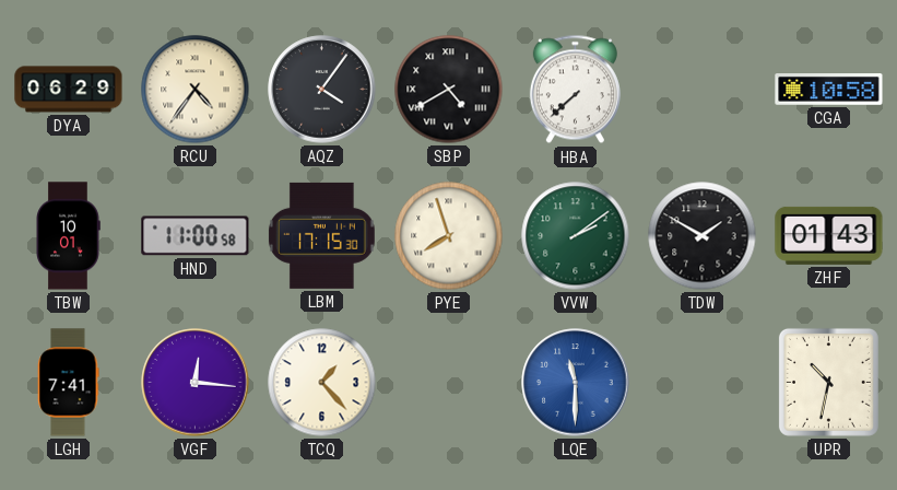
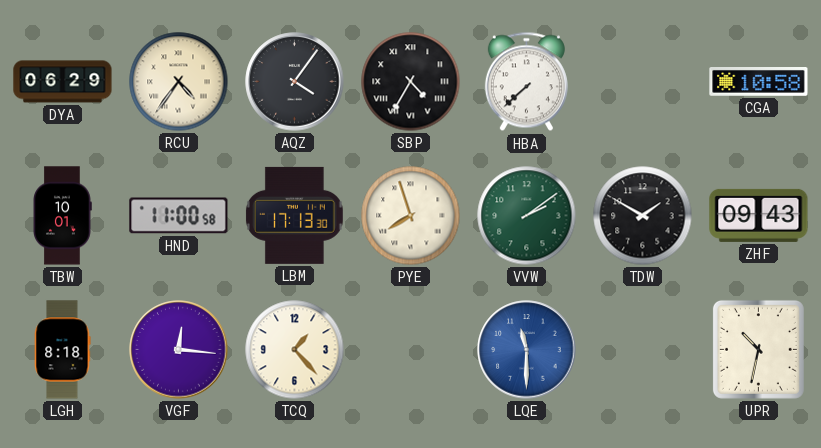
SBP: 4:40 -> 4:35 (411, 82)
LBM: 17:15 -> 17:13 (294, 215)
ZHF: 01:43 -> 09:43 (759, 215)
LGH: 7:41 -> 8:18 (62, 350)
